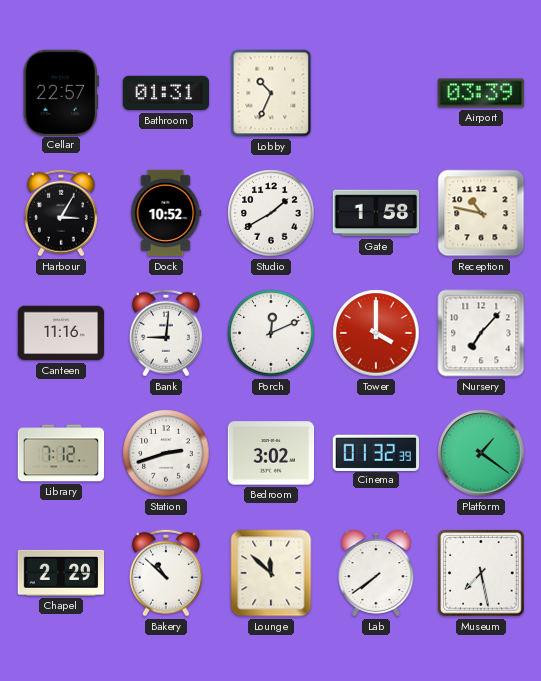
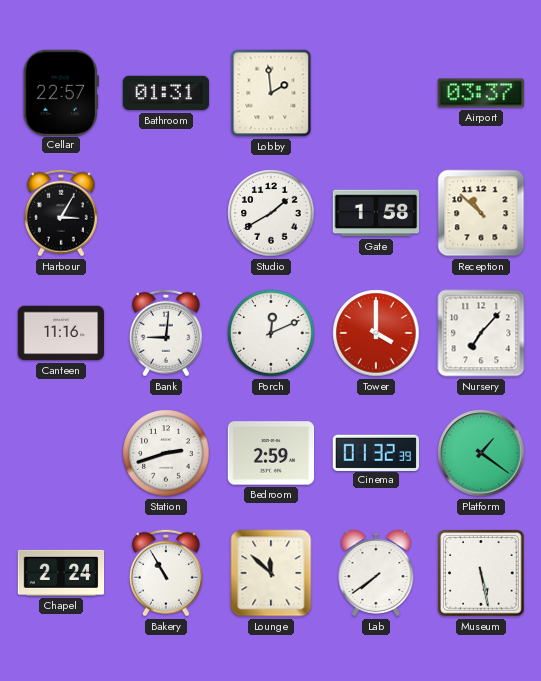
Lobby: 10:34 -> 1:59 (271, 93)
Airport: 03:39 -> 03:37 (480, 93)
Dock: 10:52 -> none (166, 213)
Reception: 10:47 -> 10:52 (481, 213)
Library: 7:12 -> none (61, 453)
Bedroom: 3:02 -> 2:59 (271, 453)
Chapel: 2:29 -> 2:24 (61, 573)
Bakery: 10:52 -> 10:55 (166, 573)
Museum: 7:28 -> 5:28 (481, 573)
